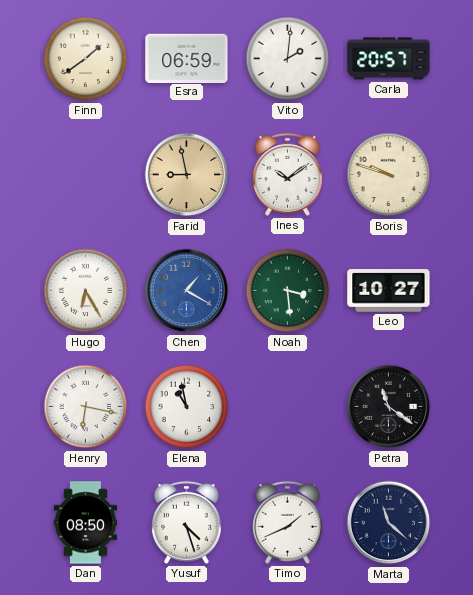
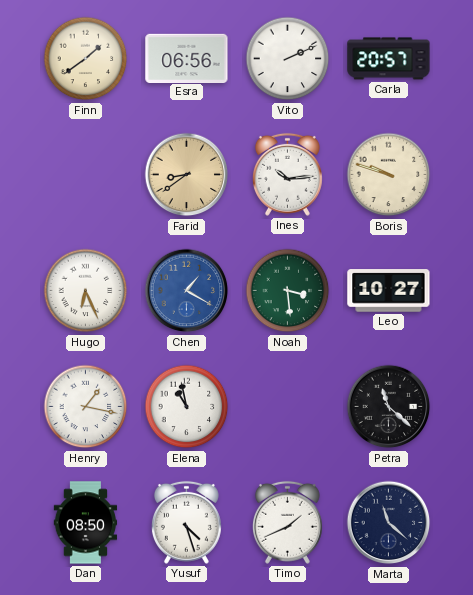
Esra: 06:59 -> 06:56 (187, 58)
Vito: 2:01 -> 2:11 (288, 59)
Farid: 8:58 -> 8:39 (187, 175)
Ines: 10:09 -> 10:14 (287, 174)
Hugo: 6:25 -> 6:26 (86, 291)
Henry: 6:17 -> 1:17 (86, 407)
Petra: 11:21 -> 11:22 (389, 407)
